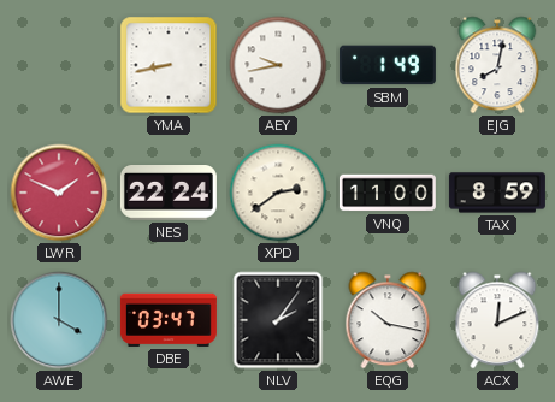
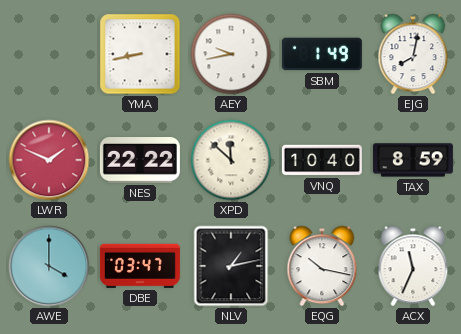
NES: 22:24 -> 22:22 (140, 161)
XPD: 2:39 -> 11:52 (231, 160)
VNQ: 11:00 -> 10:40 (322, 160)
NLV: 2:06 -> 1:13 (231, 266)
ACX: 12:11 -> 11:34 (413, 266)
